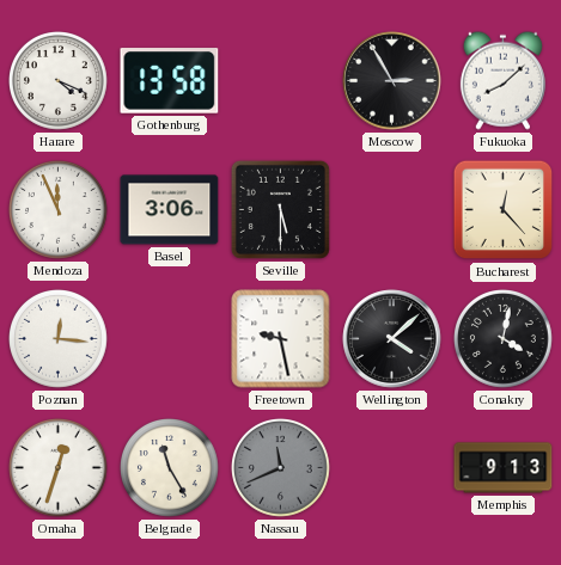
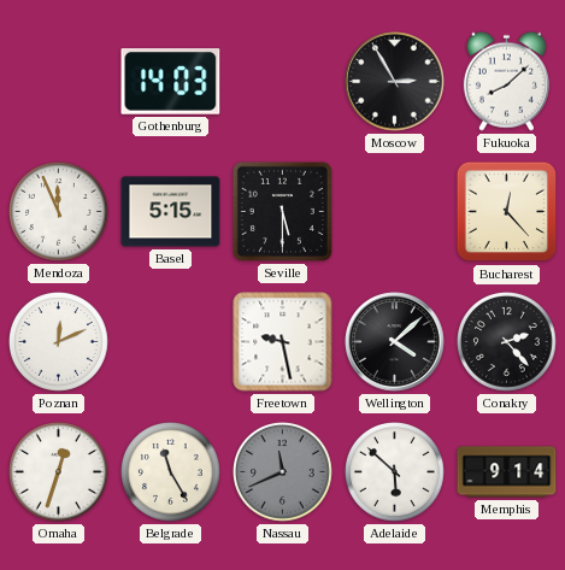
Harare: 4:19 -> none (59, 81)
Gothenburg: 13:58 -> 14:03 (171, 82)
Basel: 3:06 -> 5:15 (171, 212)
Poznan: 12:16 -> 12:11 (59, 342)
Conakry: 4:02 -> 2:23 (507, 342)
Adelaide: none -> 5:52 (395, 472)
Memphis: 9:13 -> 9:14 (507, 472)
